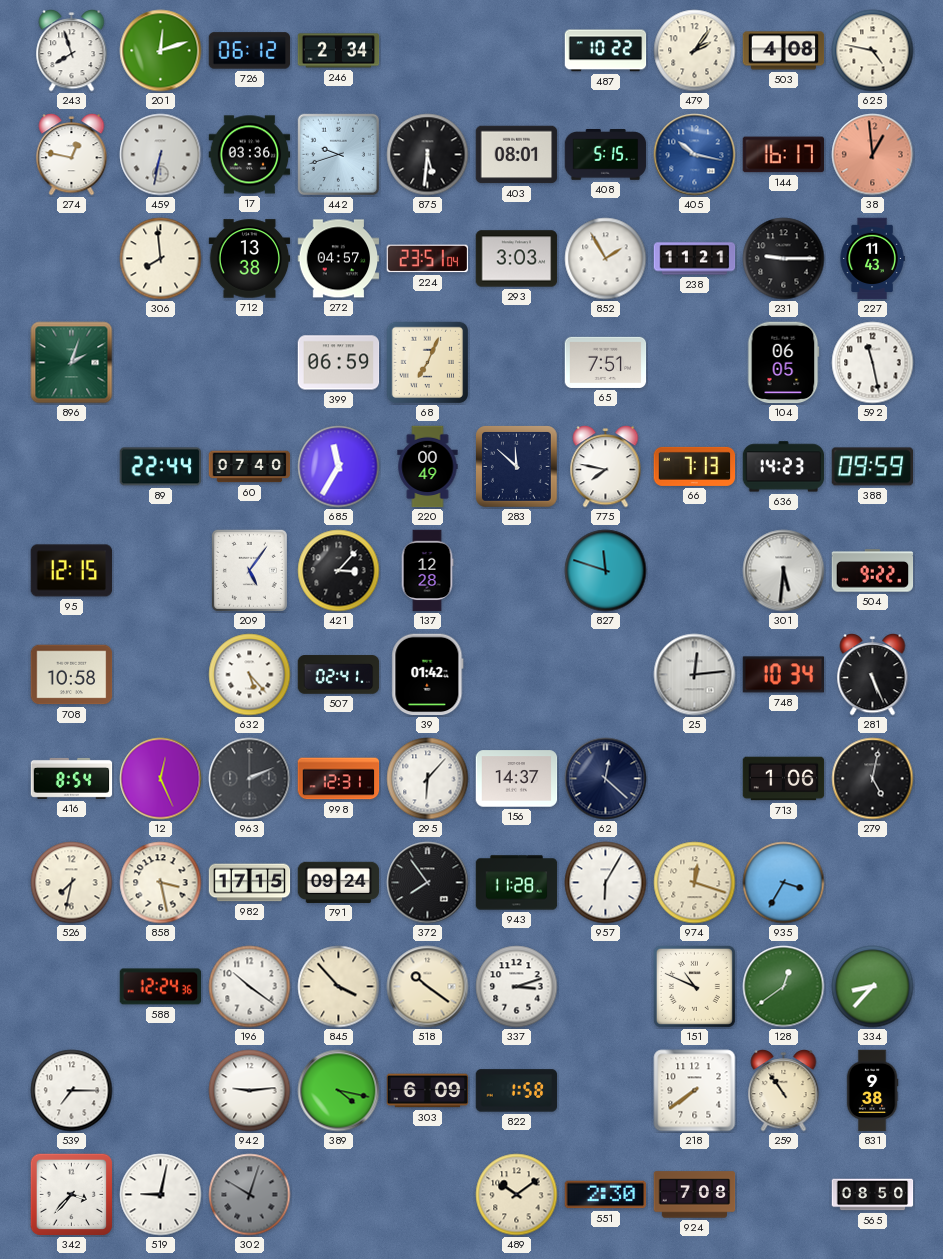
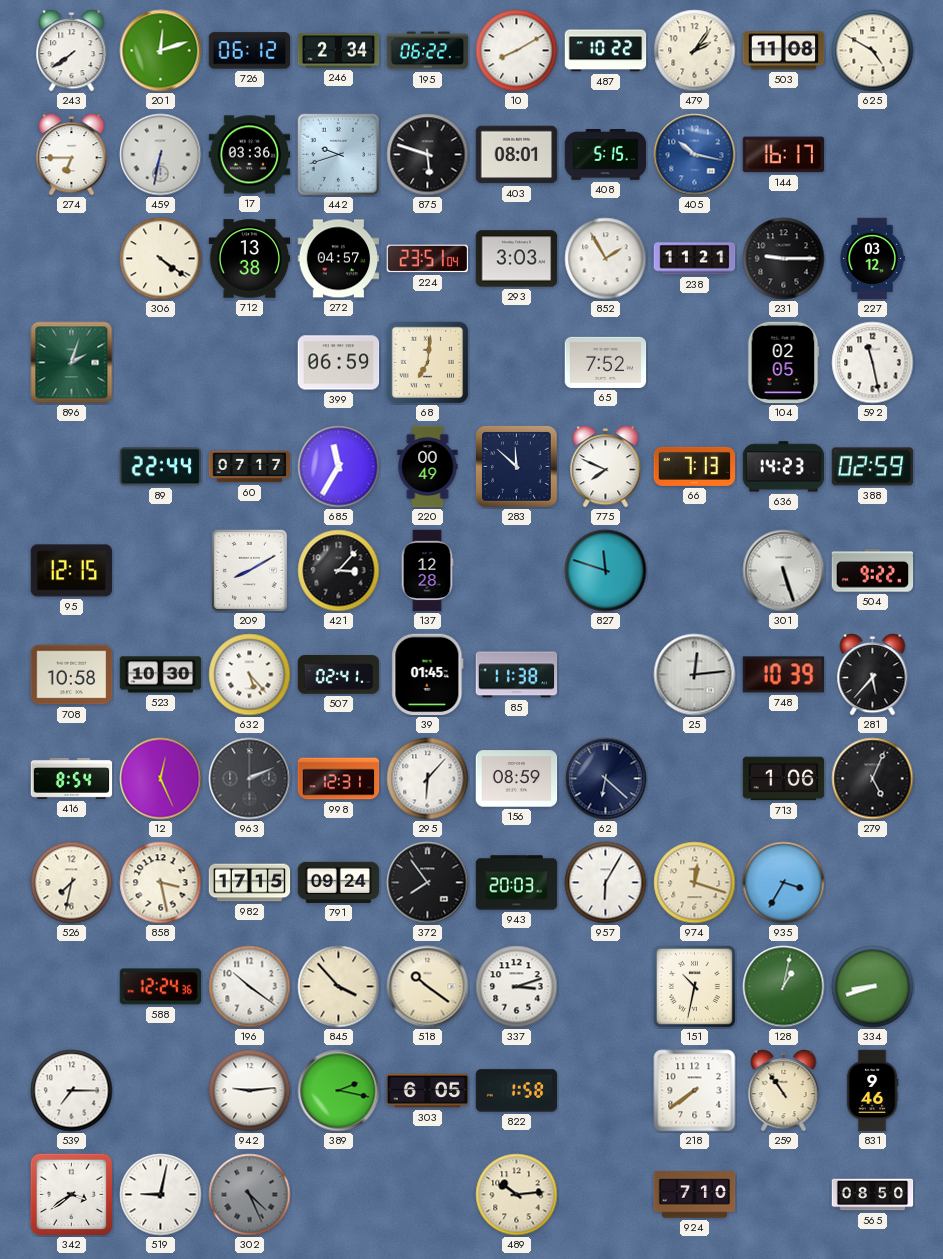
243: 7:57 -> 7:39 (72, 51)
195: none -> 06:22 (428, 51)
10: none -> 8:10 (517, 51)
503: 4:08 -> 11:08 (784, 51)
625: 4:47 -> 4:50 (873, 51)
274: 12:47 -> 6:45 (72, 155)
875: 5:31 -> 5:48 (428, 155)
38: 12:59 -> none (873, 155)
306: 7:59 -> 4:21 (161, 259)
227: 11:43 -> 03:12 (872, 259)
68: 7:04 -> 7:01 (427, 362)
65: 7:51 -> 7:52 (606, 362)
104: 06:05 -> 02:05 (783, 363)
60: 07:40 -> 07:17 (250, 467)
775: 7:47 -> 7:49 (606, 467)
388: 09:59 -> 02:59 (873, 467)
209: 5:06 -> 8:10 (249, 570)
301: 5:31 -> 5:27 (784, 571)
523: none -> 10:30 (161, 675)
39: 01:42 -> 01:45 (428, 675)
85: none -> 11:38 (517, 675)
748: 10:34 -> 10:39 (784, 675)
281: 5:26 -> 5:37 (873, 675)
156: 14:37 -> 08:59 (517, 779)
62: 12:22 -> 6:22 (606, 779)
279: 5:02 -> 5:04 (873, 779)
943: 11:28 -> 20:03 (517, 883)
151: 10:49 -> 10:32 (694, 986)
128: 12:39 -> 1:02 (784, 987)
334: 8:37 -> 8:42 (873, 987)
389: 4:17 -> 2:17 (339, 1091)
303: 6:09 -> 6:05 (428, 1091)
831: 9:38 -> 9:46 (872, 1091)
342: 3:37 -> 3:39 (71, 1194)
302: 10:03 -> 4:26 (250, 1195)
489: 10:09 -> 10:14 (517, 1195)
551: 2:30 -> none (606, 1195)
924: 7:08 -> 7:10 (695, 1195)
